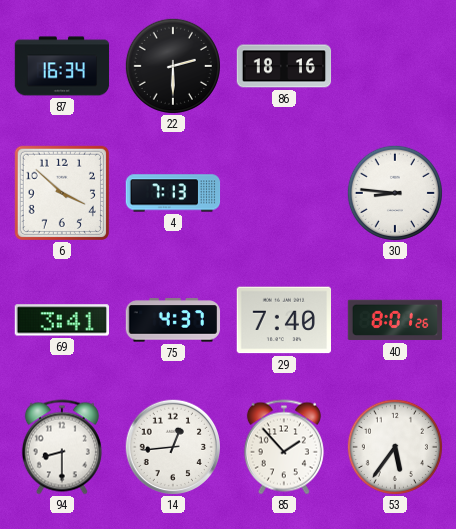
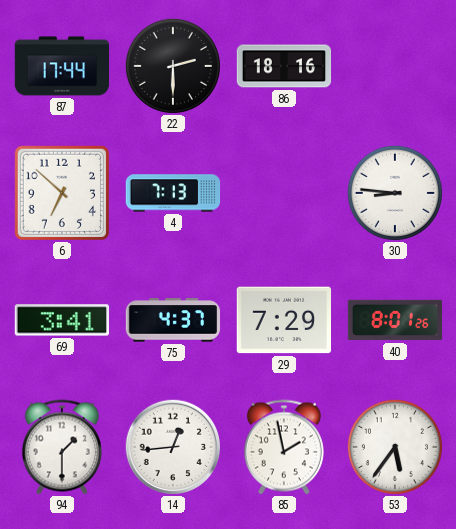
87: 16:34 -> 17:44 (62, 66)
6: 3:52 -> 6:52 (61, 192)
29: 7:40 -> 7:29 (283, 320)
94: 8:30 -> 1:30 (62, 447)
85: 1:53 -> 1:58 (284, 447)
